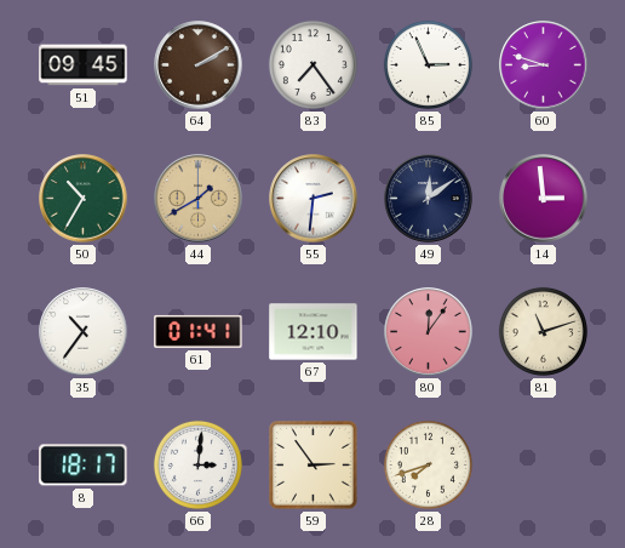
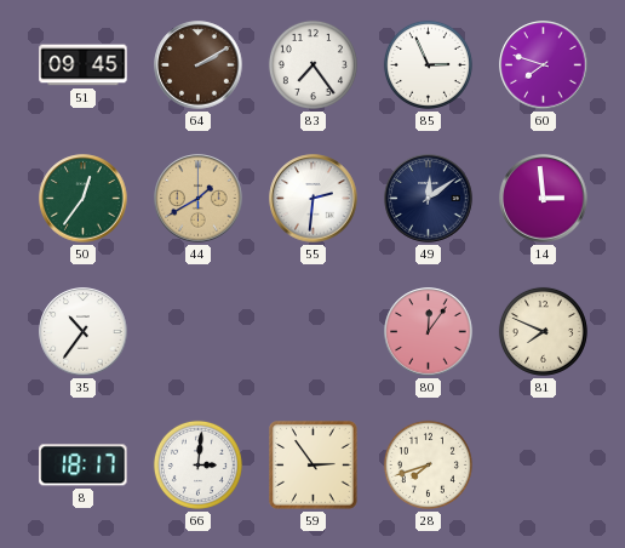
60: 8:48 -> 7:48 (544, 65)
50: 10:35 -> 12:36 (84, 199)
61: 01:41 -> none (199, 331)
67: 12:10 -> none (314, 332)
81: 11:12 -> 7:49 (543, 331)
